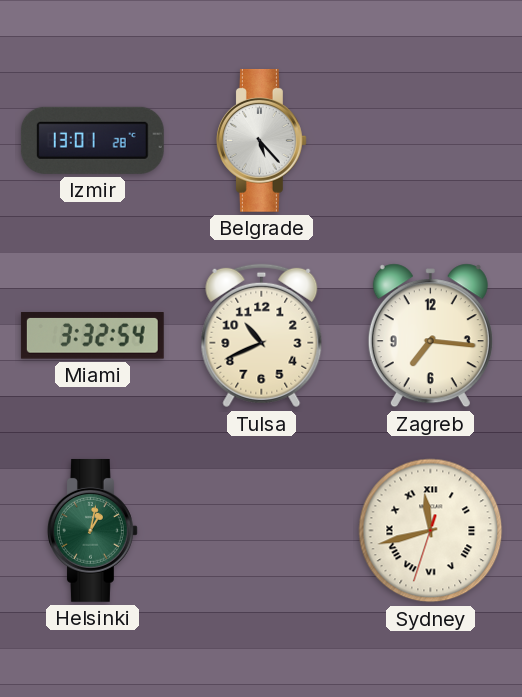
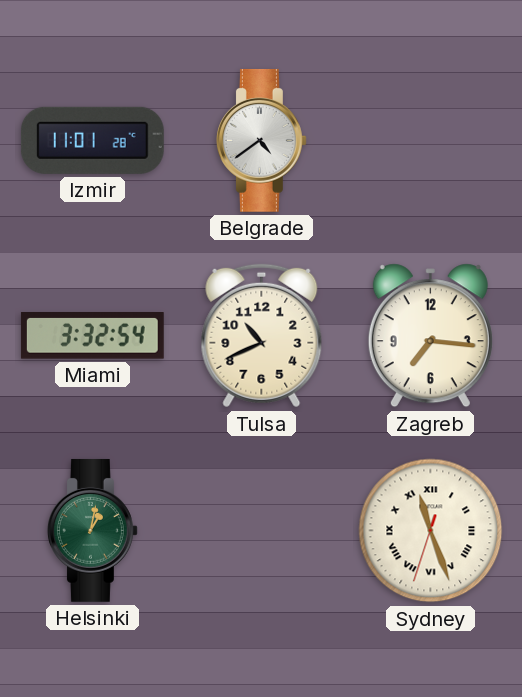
Izmir: 13:01 -> 11:01 (92, 140)
Belgrade: 5:23 -> 4:39 (261, 140)
Sydney: 11:42 -> 11:26 (431, 531)
